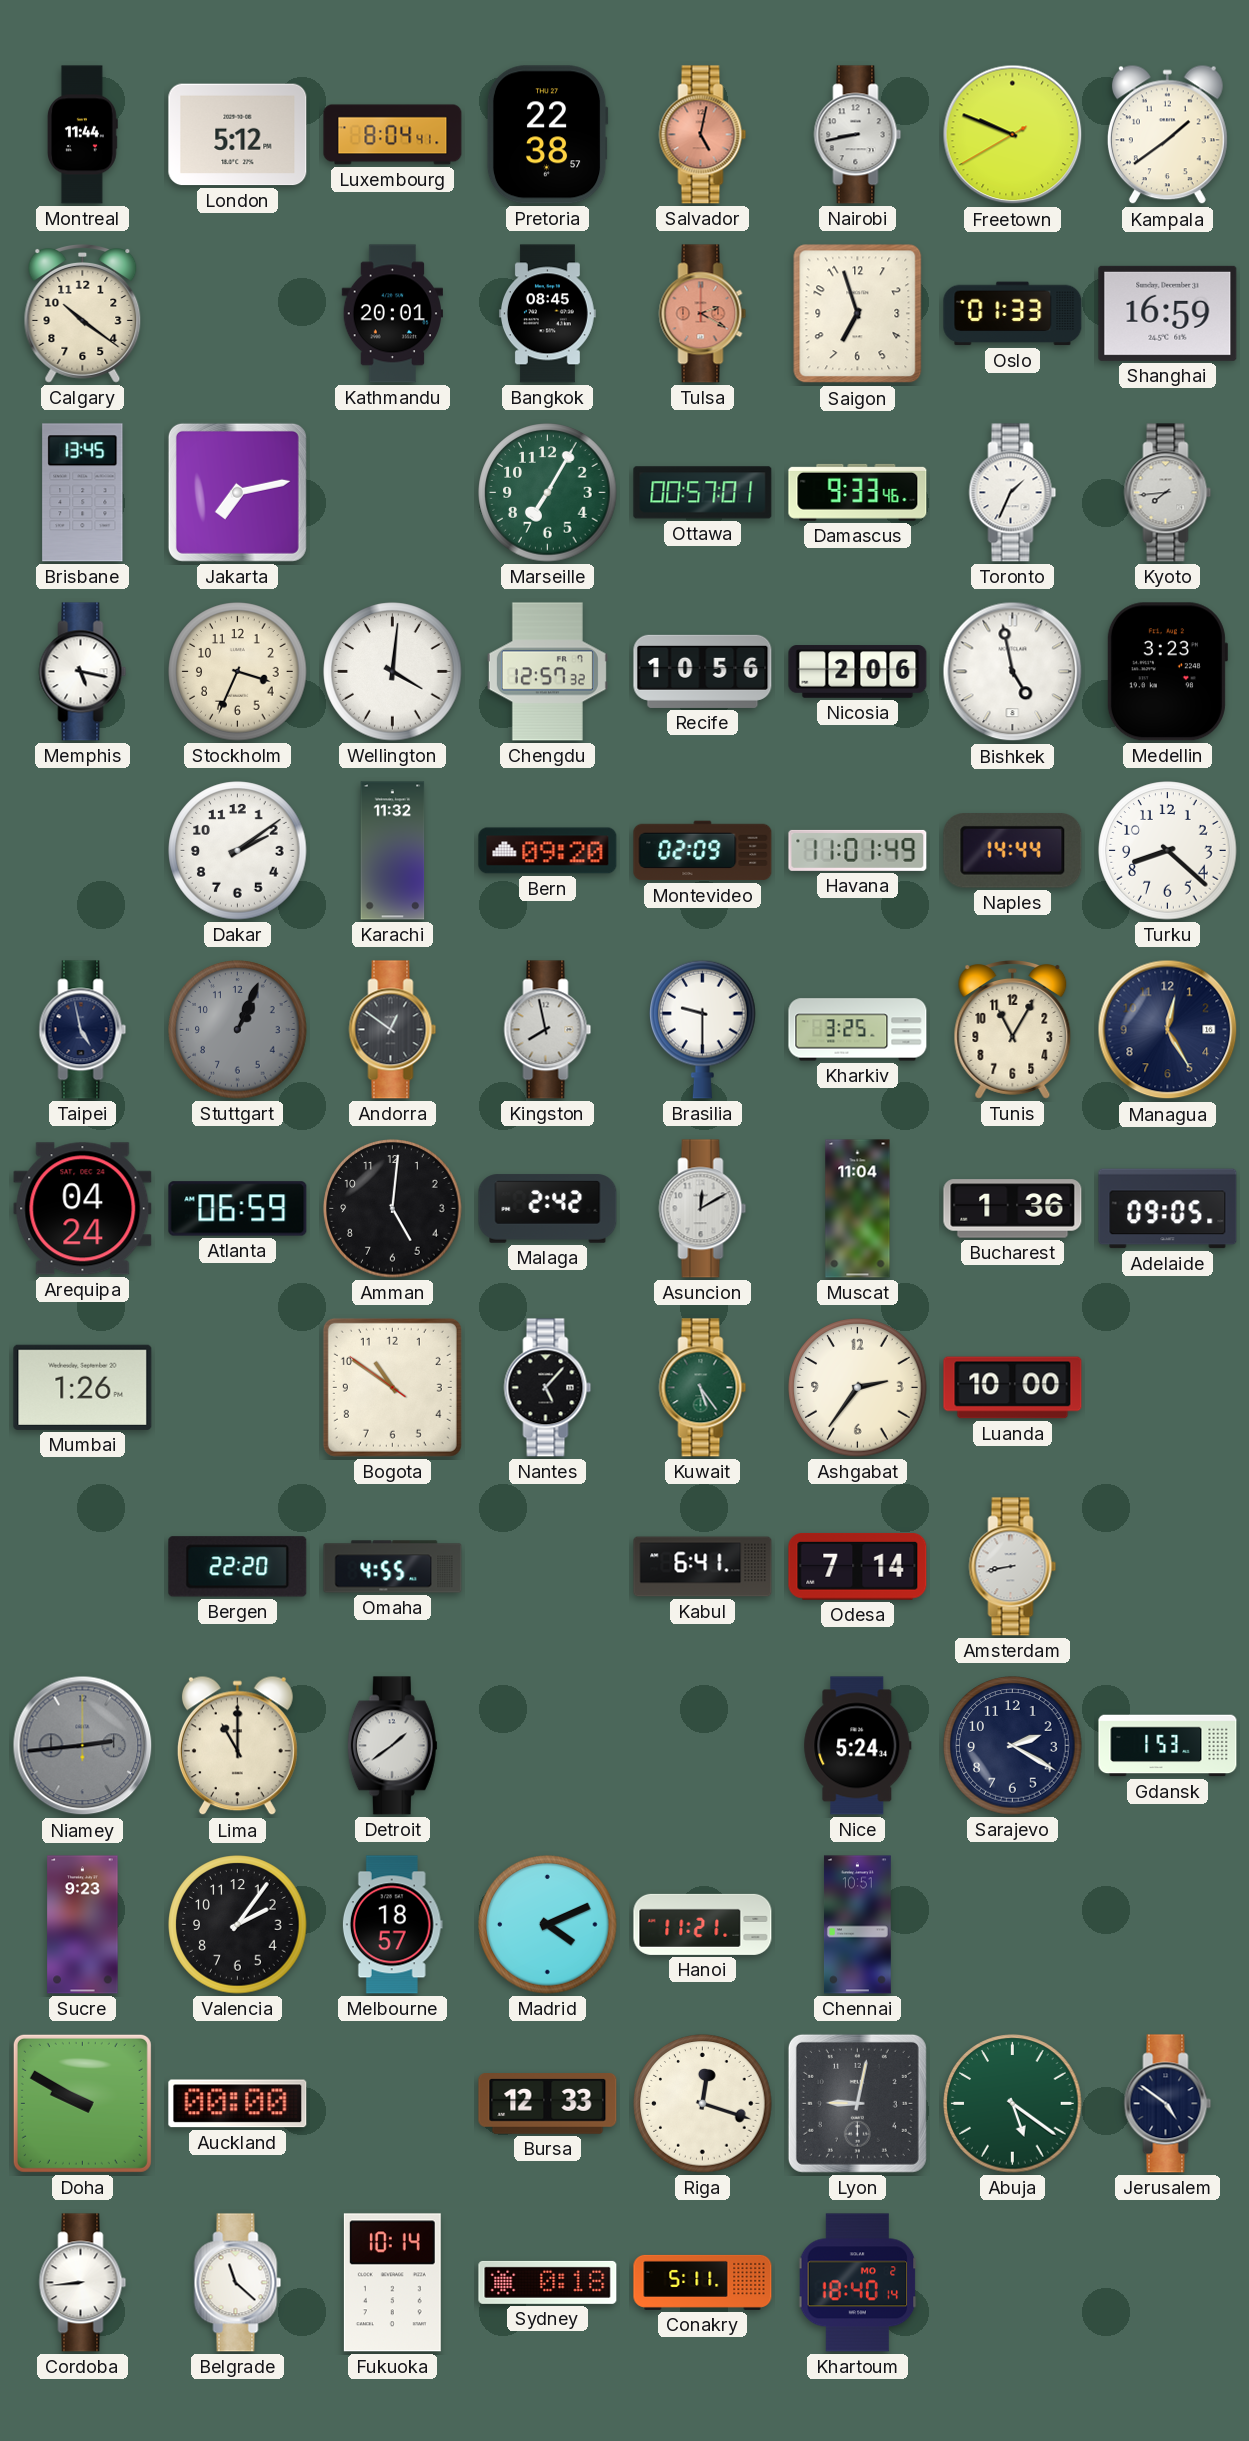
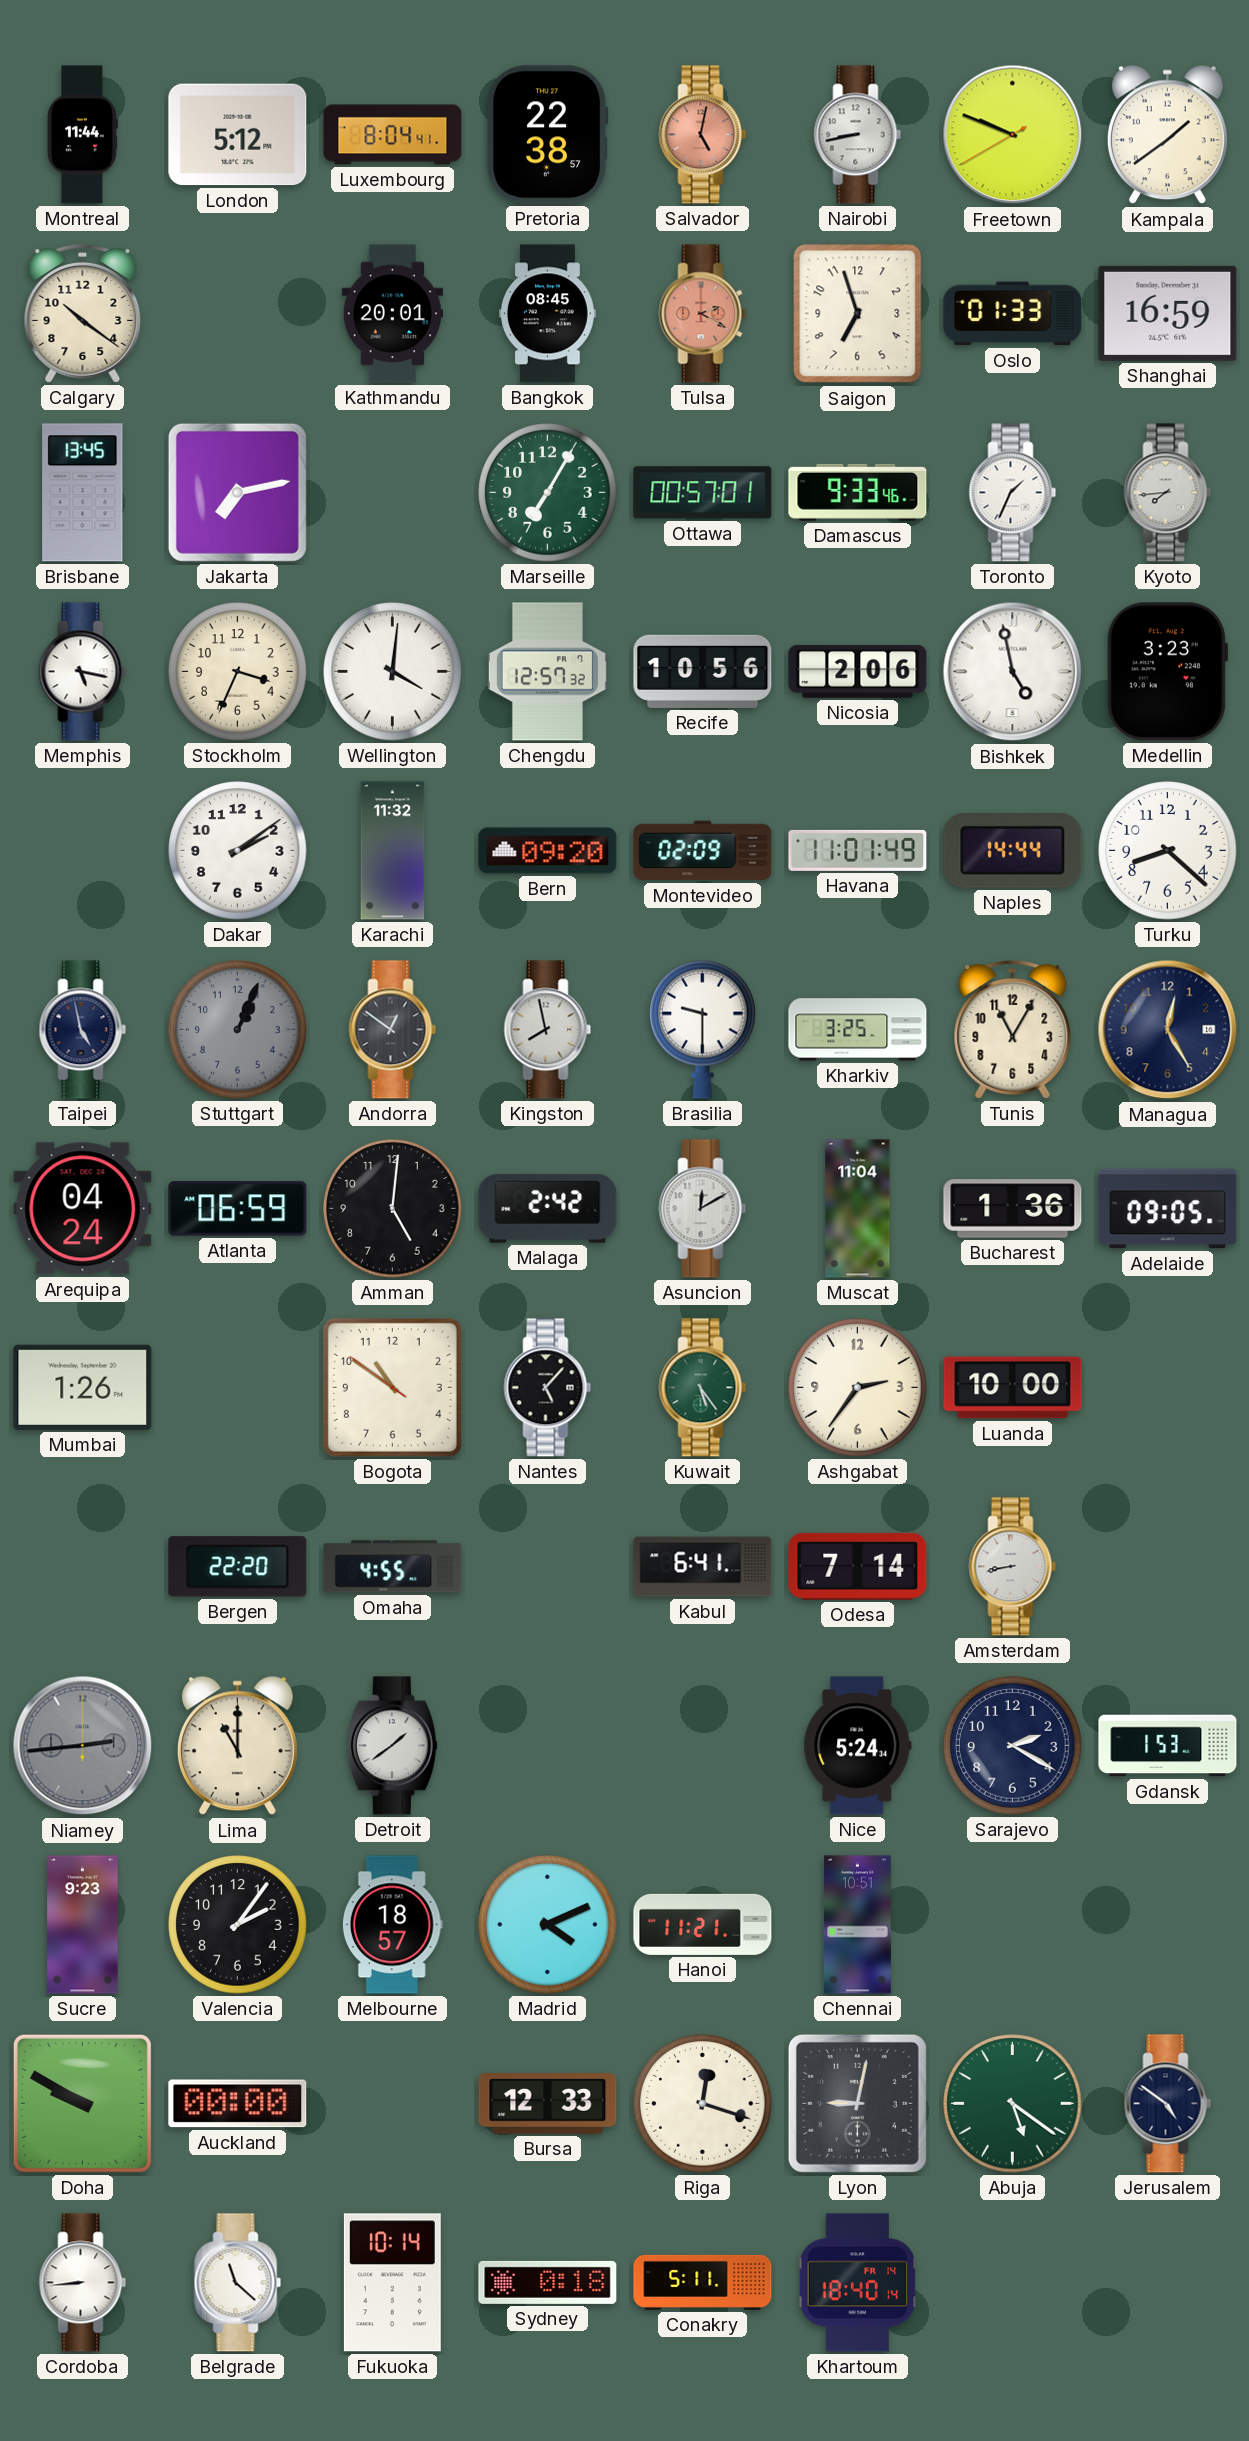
Khartoum date: MO 2 -> FR 14 (858, 2283)
